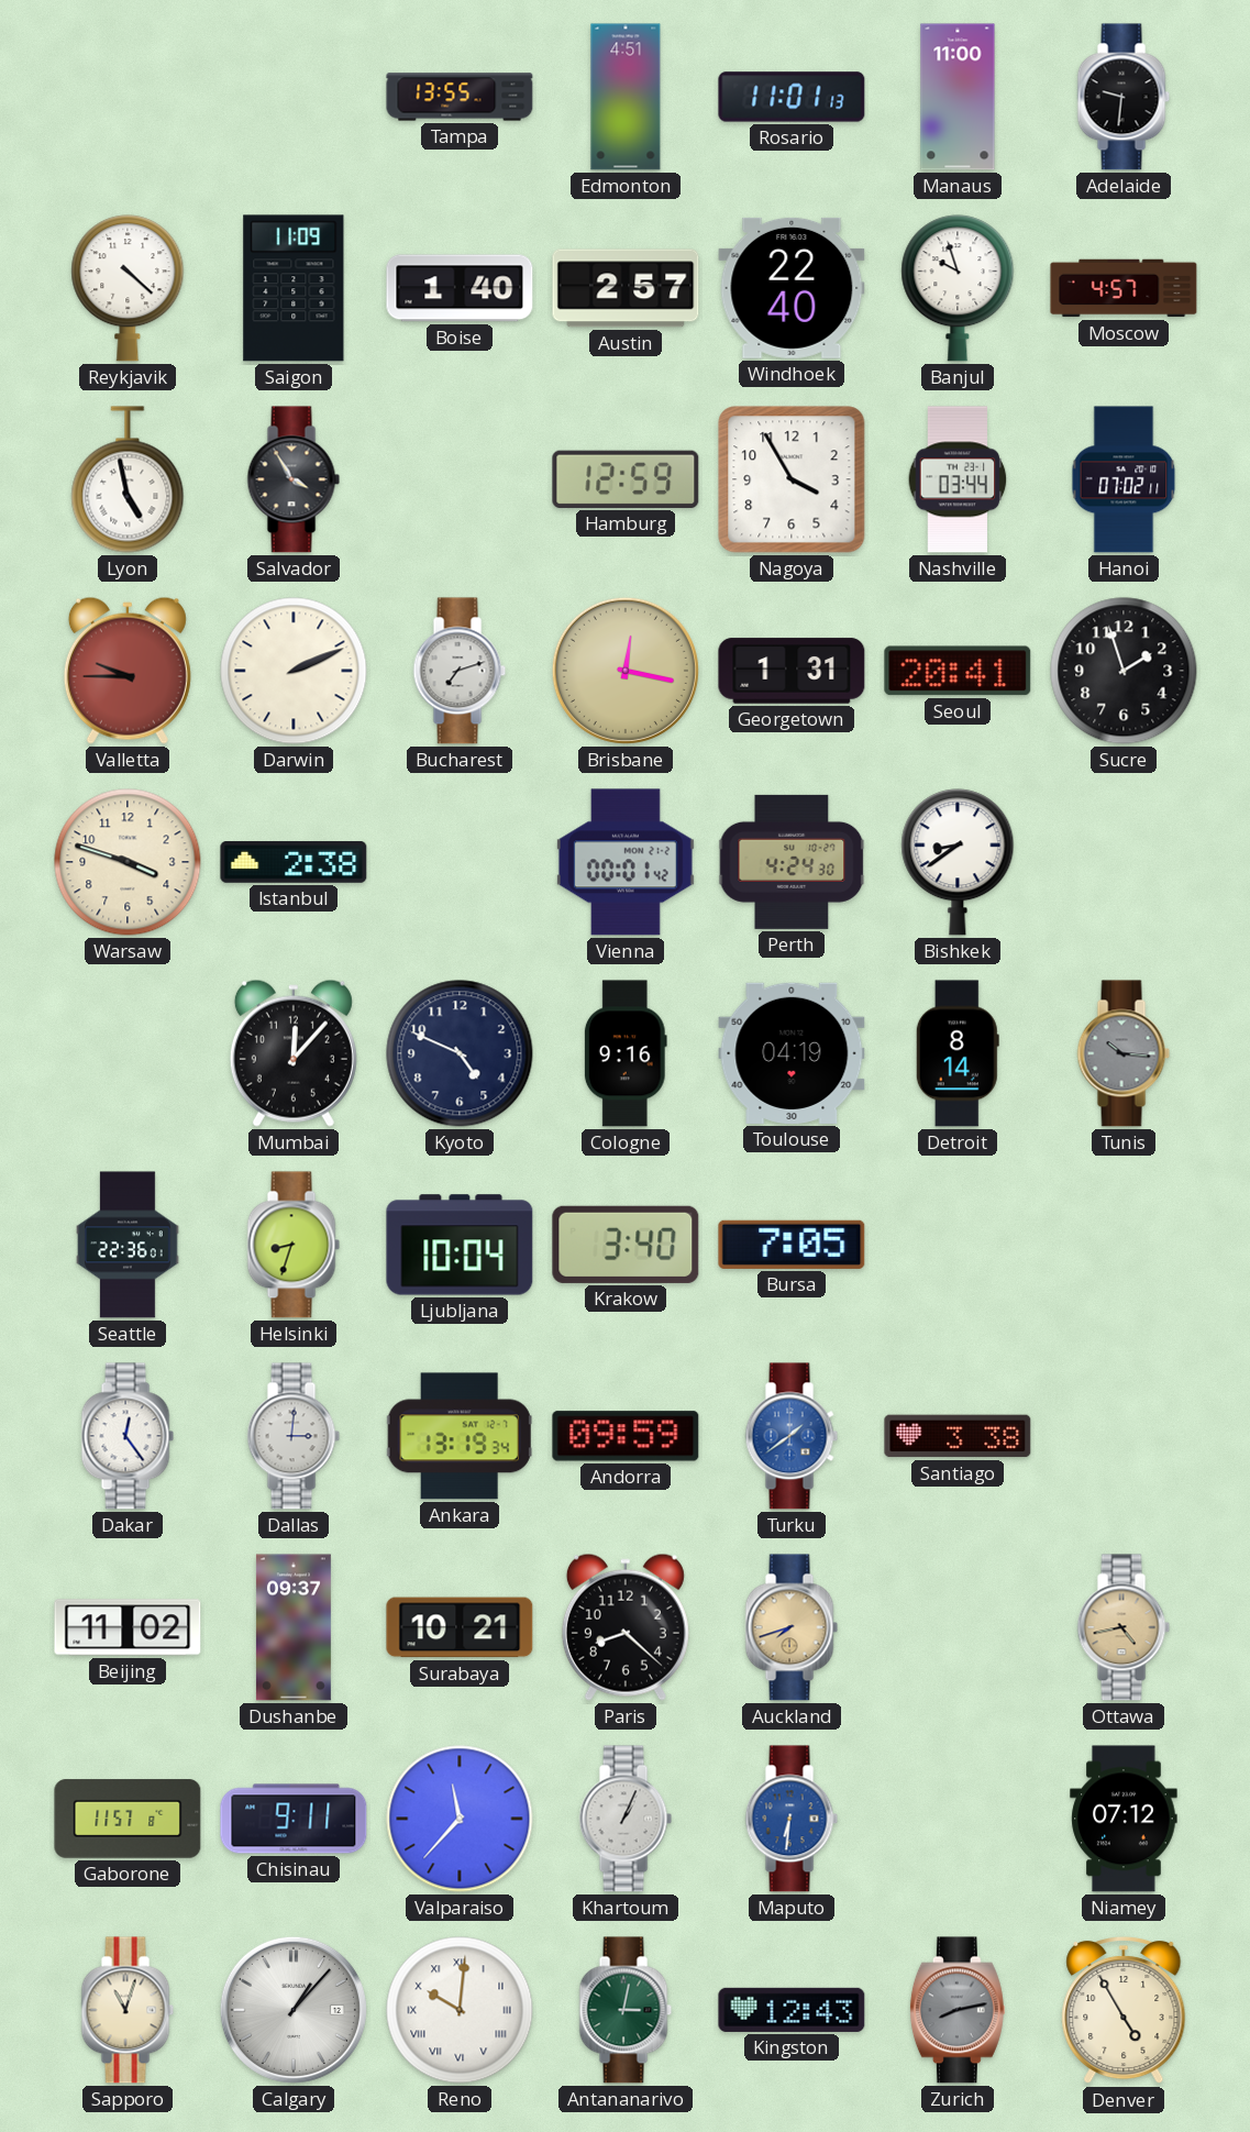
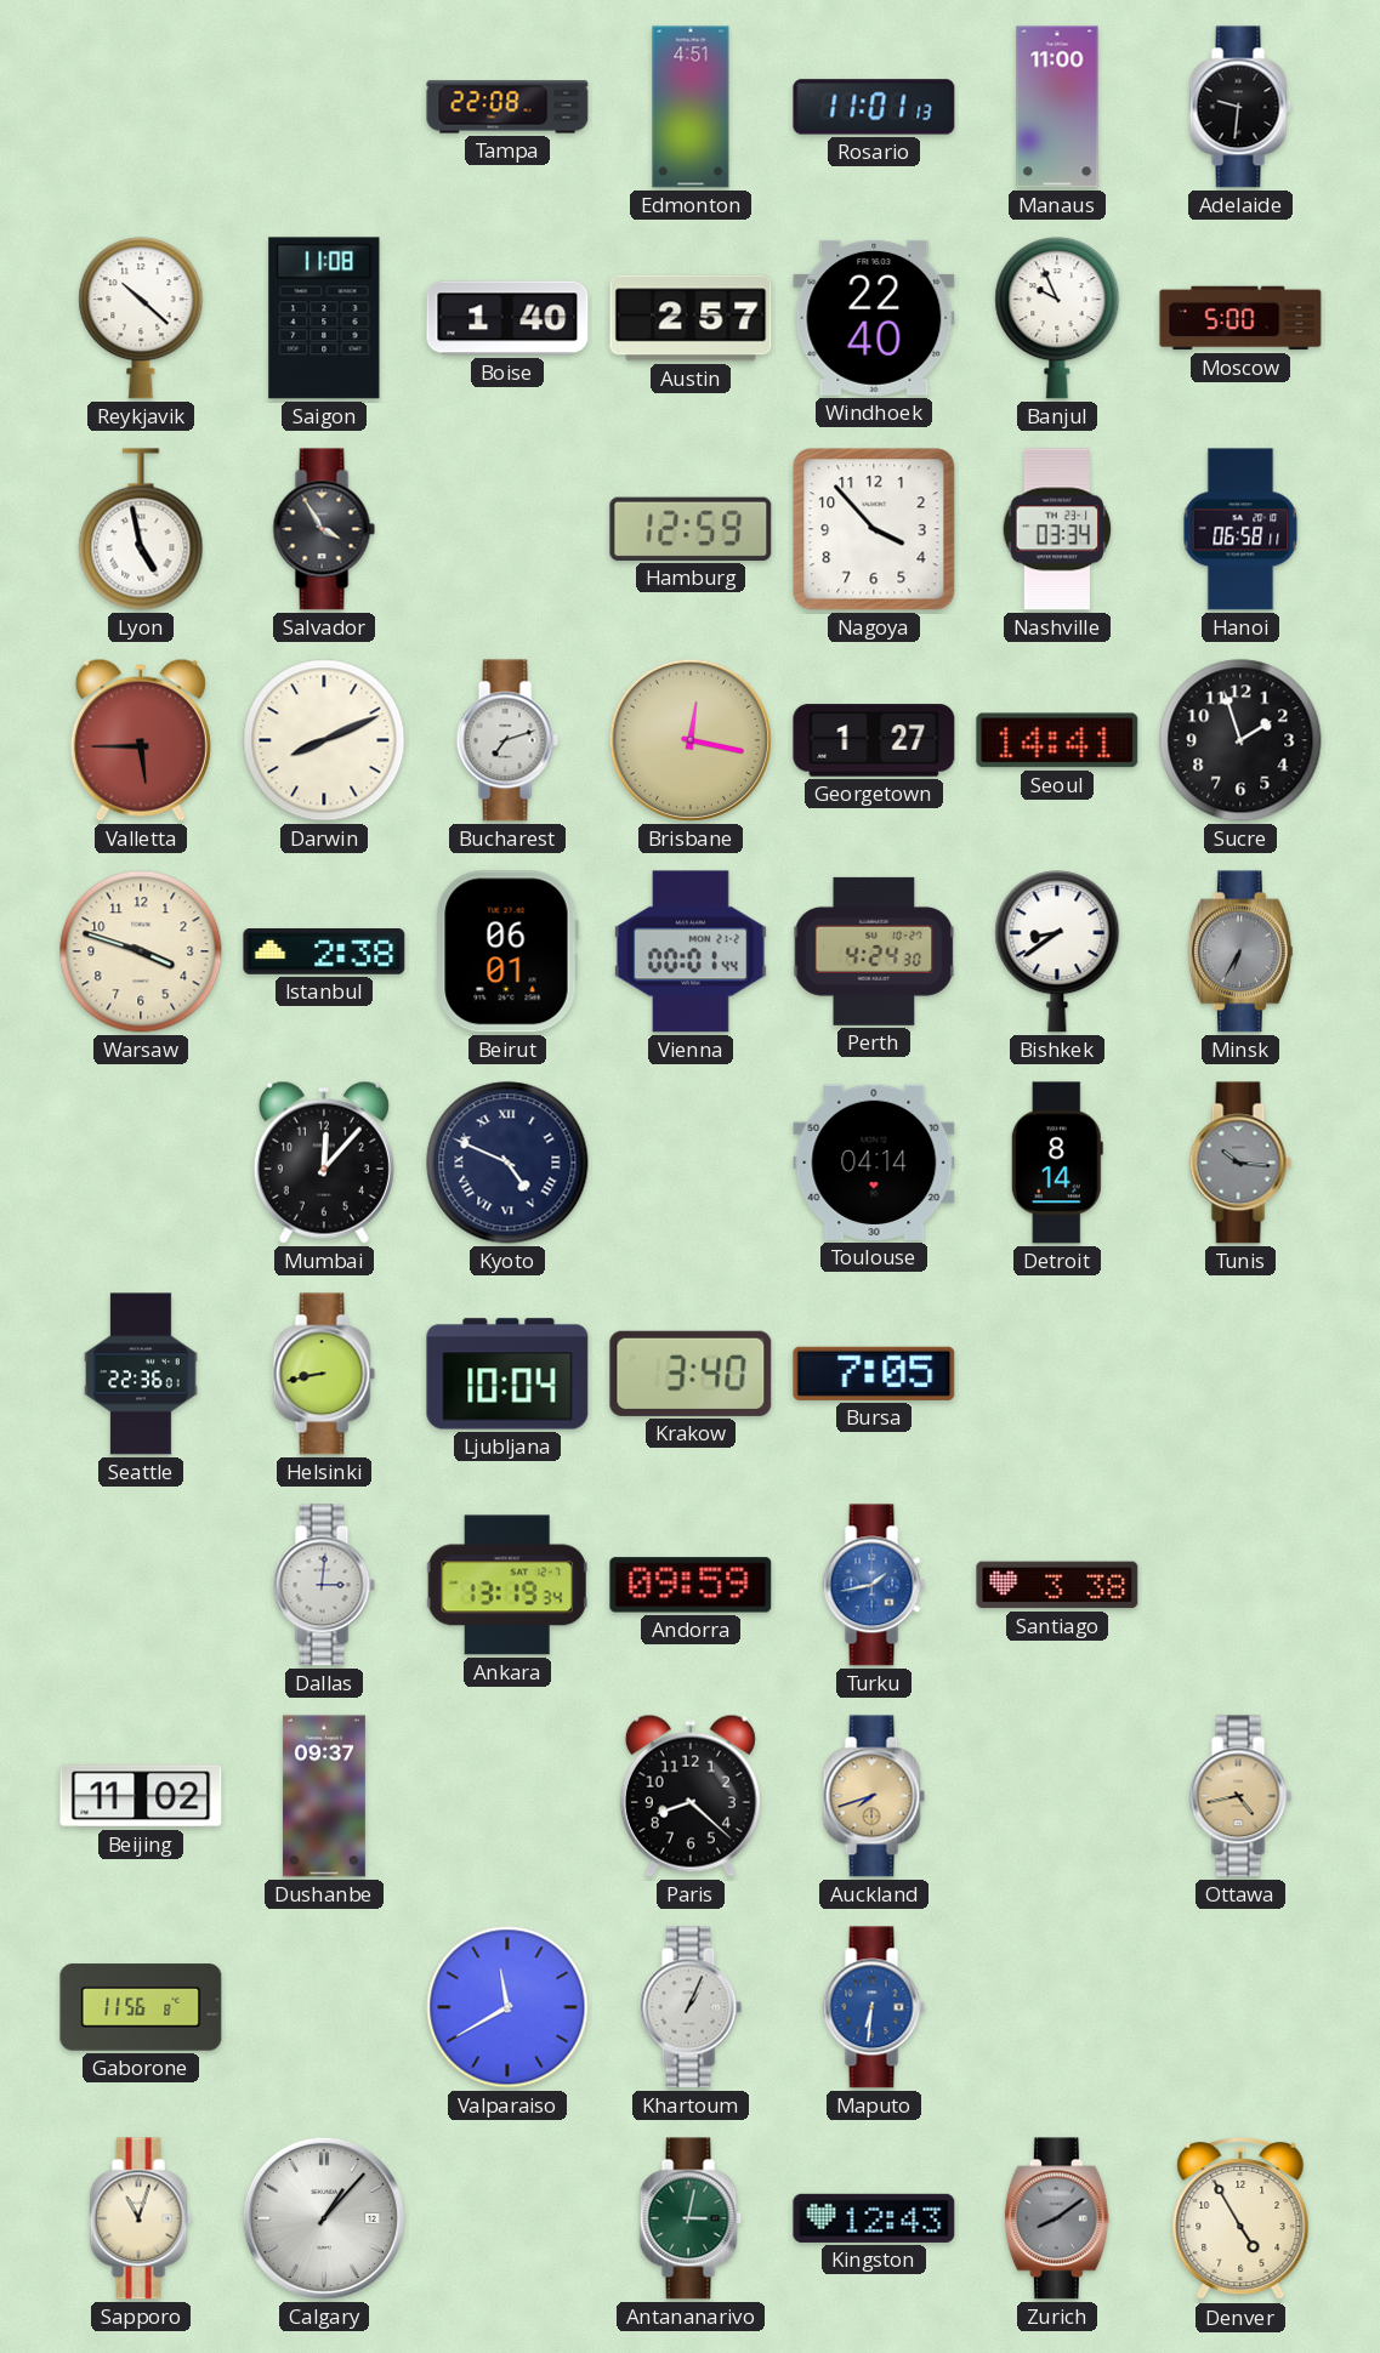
Tampa: 13:55 -> 22:08 (507, 107)
Reykjavik: 4:22 -> 10:22 (141, 318)
Saigon: 11:09 -> 11:08 (324, 318)
Banjul: 9:57 -> 9:56 (1057, 318)
Moscow: 4:57 -> 5:00 (1240, 318)
Nagoya: 3:55 -> 3:53 (874, 529)
Nashville: 03:44 -> 03:34 (1057, 529)
Hanoi: 07:02 -> 06:58 (1240, 529)
Valletta: 9:45 -> 5:45 (141, 740)
Darwin: 2:11 -> 8:11 (324, 740)
Georgetown: 1:31 -> 1:27 (874, 740)
Seoul: 20:41 -> 14:41 (1057, 740)
Beirut: none -> 06:01 (507, 951)
Vienna: 00:01:42 -> 00:01:44 (691, 951)
Minsk: none -> 6:35 (1240, 951)
Kyoto numerals: Arabic -> Roman (507, 1163)
Cologne: 9:16 -> none (626, 1053)
Toulouse: 04:19 -> 04:14 (874, 1163)
Helsinki: 8:33 -> 8:43 (324, 1374)
Dakar: 12:24 -> none (128, 1436)
Turku: 1:39 -> 1:43 (874, 1585)
Surabaya: 10:21 -> none (460, 1627)
Gaborone: 11:57 -> 11:56 (141, 2007)
Chisinau: 9:11 -> none (294, 1819)
Valparaiso: 11:37 -> 11:40 (507, 2007)
Niamey: 07:12 -> none (1124, 1819)
Reno: 10:01 -> none (460, 2010)
Zurich: 8:13 -> 8:09 (1057, 2218)
